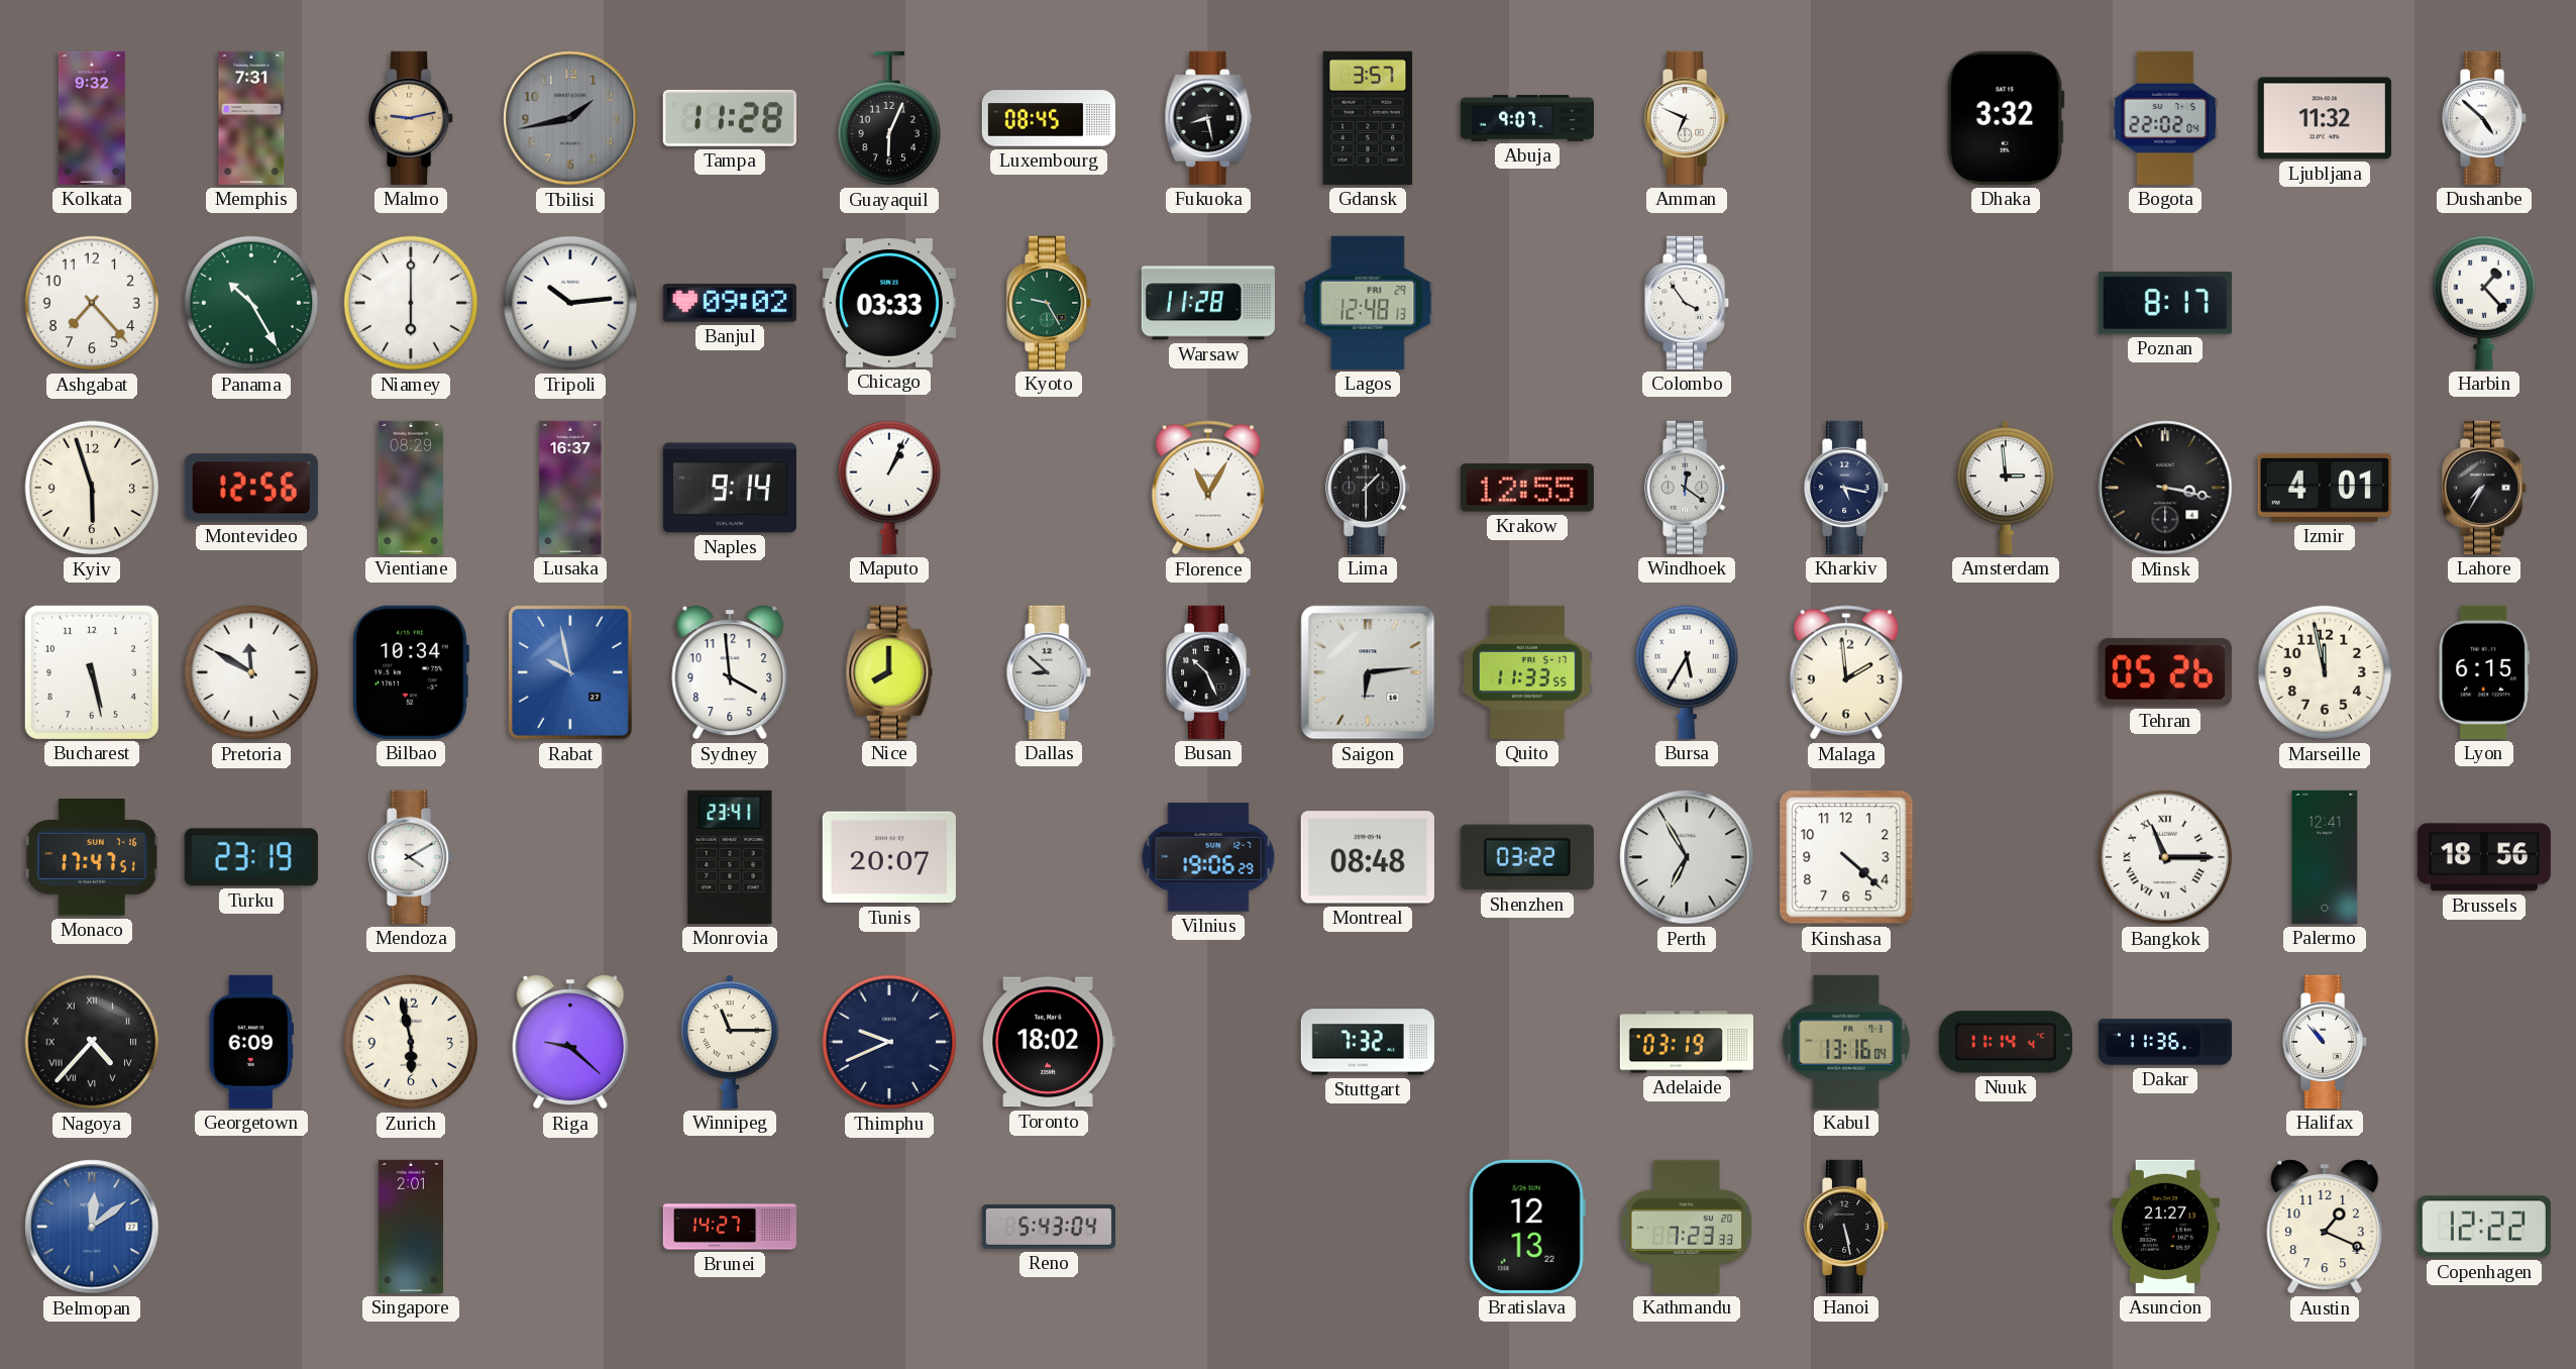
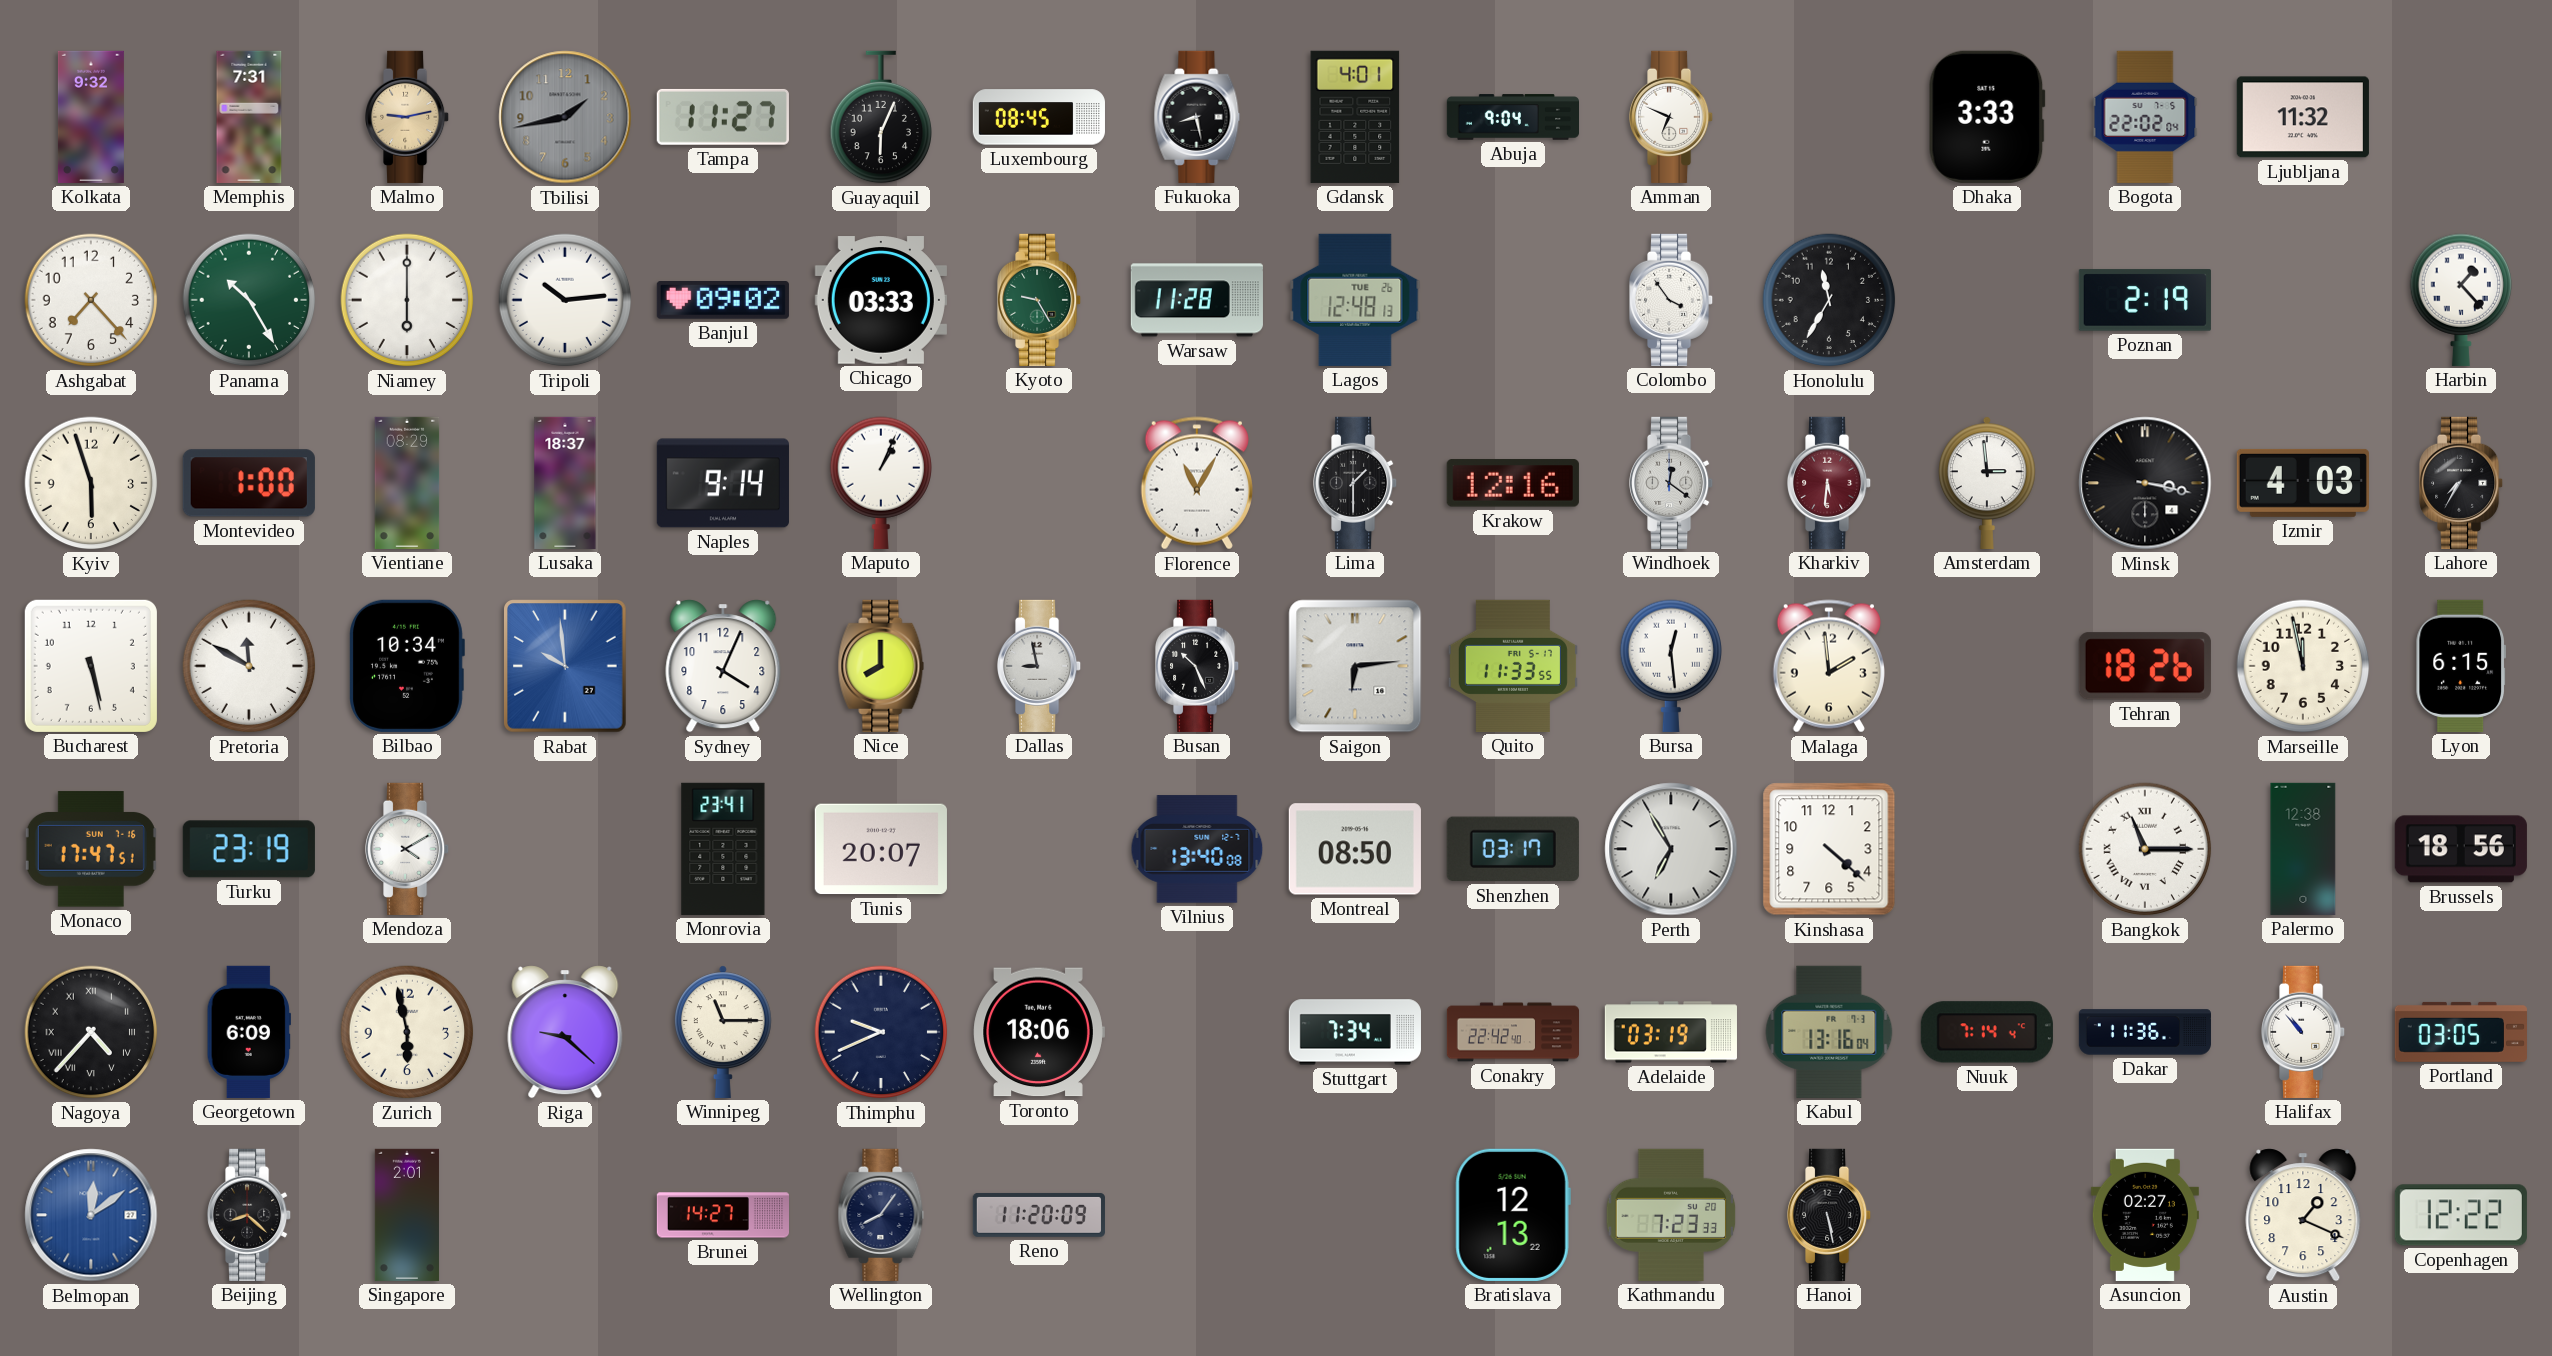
Tampa: 11:28 -> 11:27 (723, 117)
Gdansk: 3:57 -> 4:01 (1355, 117)
Abuja: 9:07 -> 9:04 (1512, 117)
Dhaka: 3:32 -> 3:33 (1987, 117)
Dushanbe: 4:52 -> none (2485, 118)
Lagos date: FRI 29 -> TUE 26 (1355, 300)
Honolulu: none -> 11:35 (1829, 300)
Poznan: 8:17 -> 2:19 (2145, 300)
Montevideo: 12:56 -> 1:00 (249, 483)
Lusaka: 16:37 -> 18:37 (565, 483)
Krakow: 12:55 -> 12:16 (1513, 483)
Kharkiv: 5:17 -> 5:31 (1830, 483)
Kharkiv dial: navy -> burgundy (1830, 483)
Izmir: 4:01 -> 4:03 (2303, 483)
Rabat: 9:58 -> 9:59 (565, 666)
Sydney: 3:59 -> 4:04 (723, 666)
Dallas: 8:52 -> 8:58 (1040, 666)
Bursa: 5:35 -> 12:29 (1670, 666)
Tehran: 05:26 -> 18:26 (2145, 666)
Vilnius: 19:06 -> 13:40 (1197, 849)
Montreal: 08:48 -> 08:50 (1355, 849)
Shenzhen: 03:22 -> 03:17 (1513, 849)
Palermo: 12:41 -> 12:38 (2303, 849)
Toronto: 18:02 -> 18:06 (1039, 1032)
Stuttgart: 7:32 -> 7:34 (1355, 1032)
Conakry: none -> 22:42 (1513, 1032)
Nuuk: 11:14 -> 7:14 (1987, 1032)
Portland: none -> 03:05 (2461, 1032)
Beijing: none -> 8:22 (250, 1215)
Wellington: none -> 8:06 (881, 1215)
Reno: 5:43 -> 11:20 (1039, 1215)
Asuncion: 21:27 -> 02:27 (2145, 1215)
